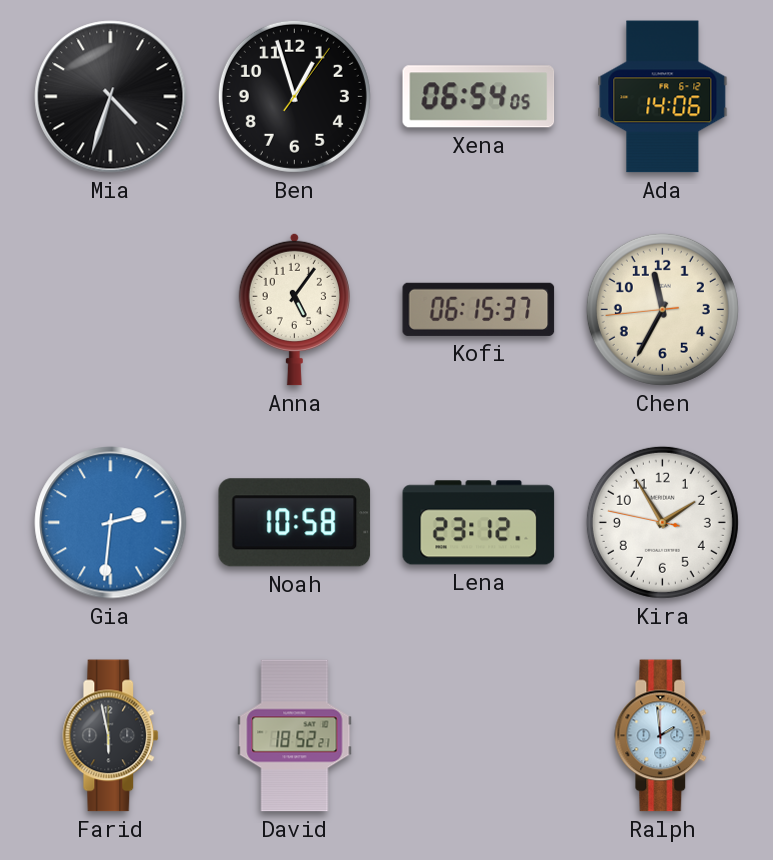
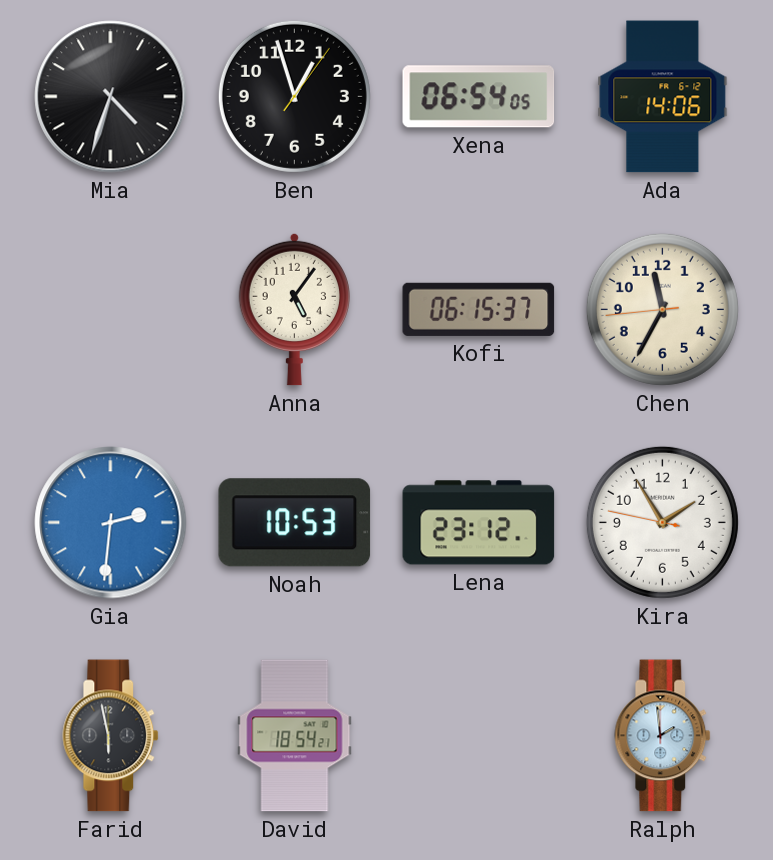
Noah: 10:58 -> 10:53 (295, 523)
David: 18:52 -> 18:54 (295, 736)
